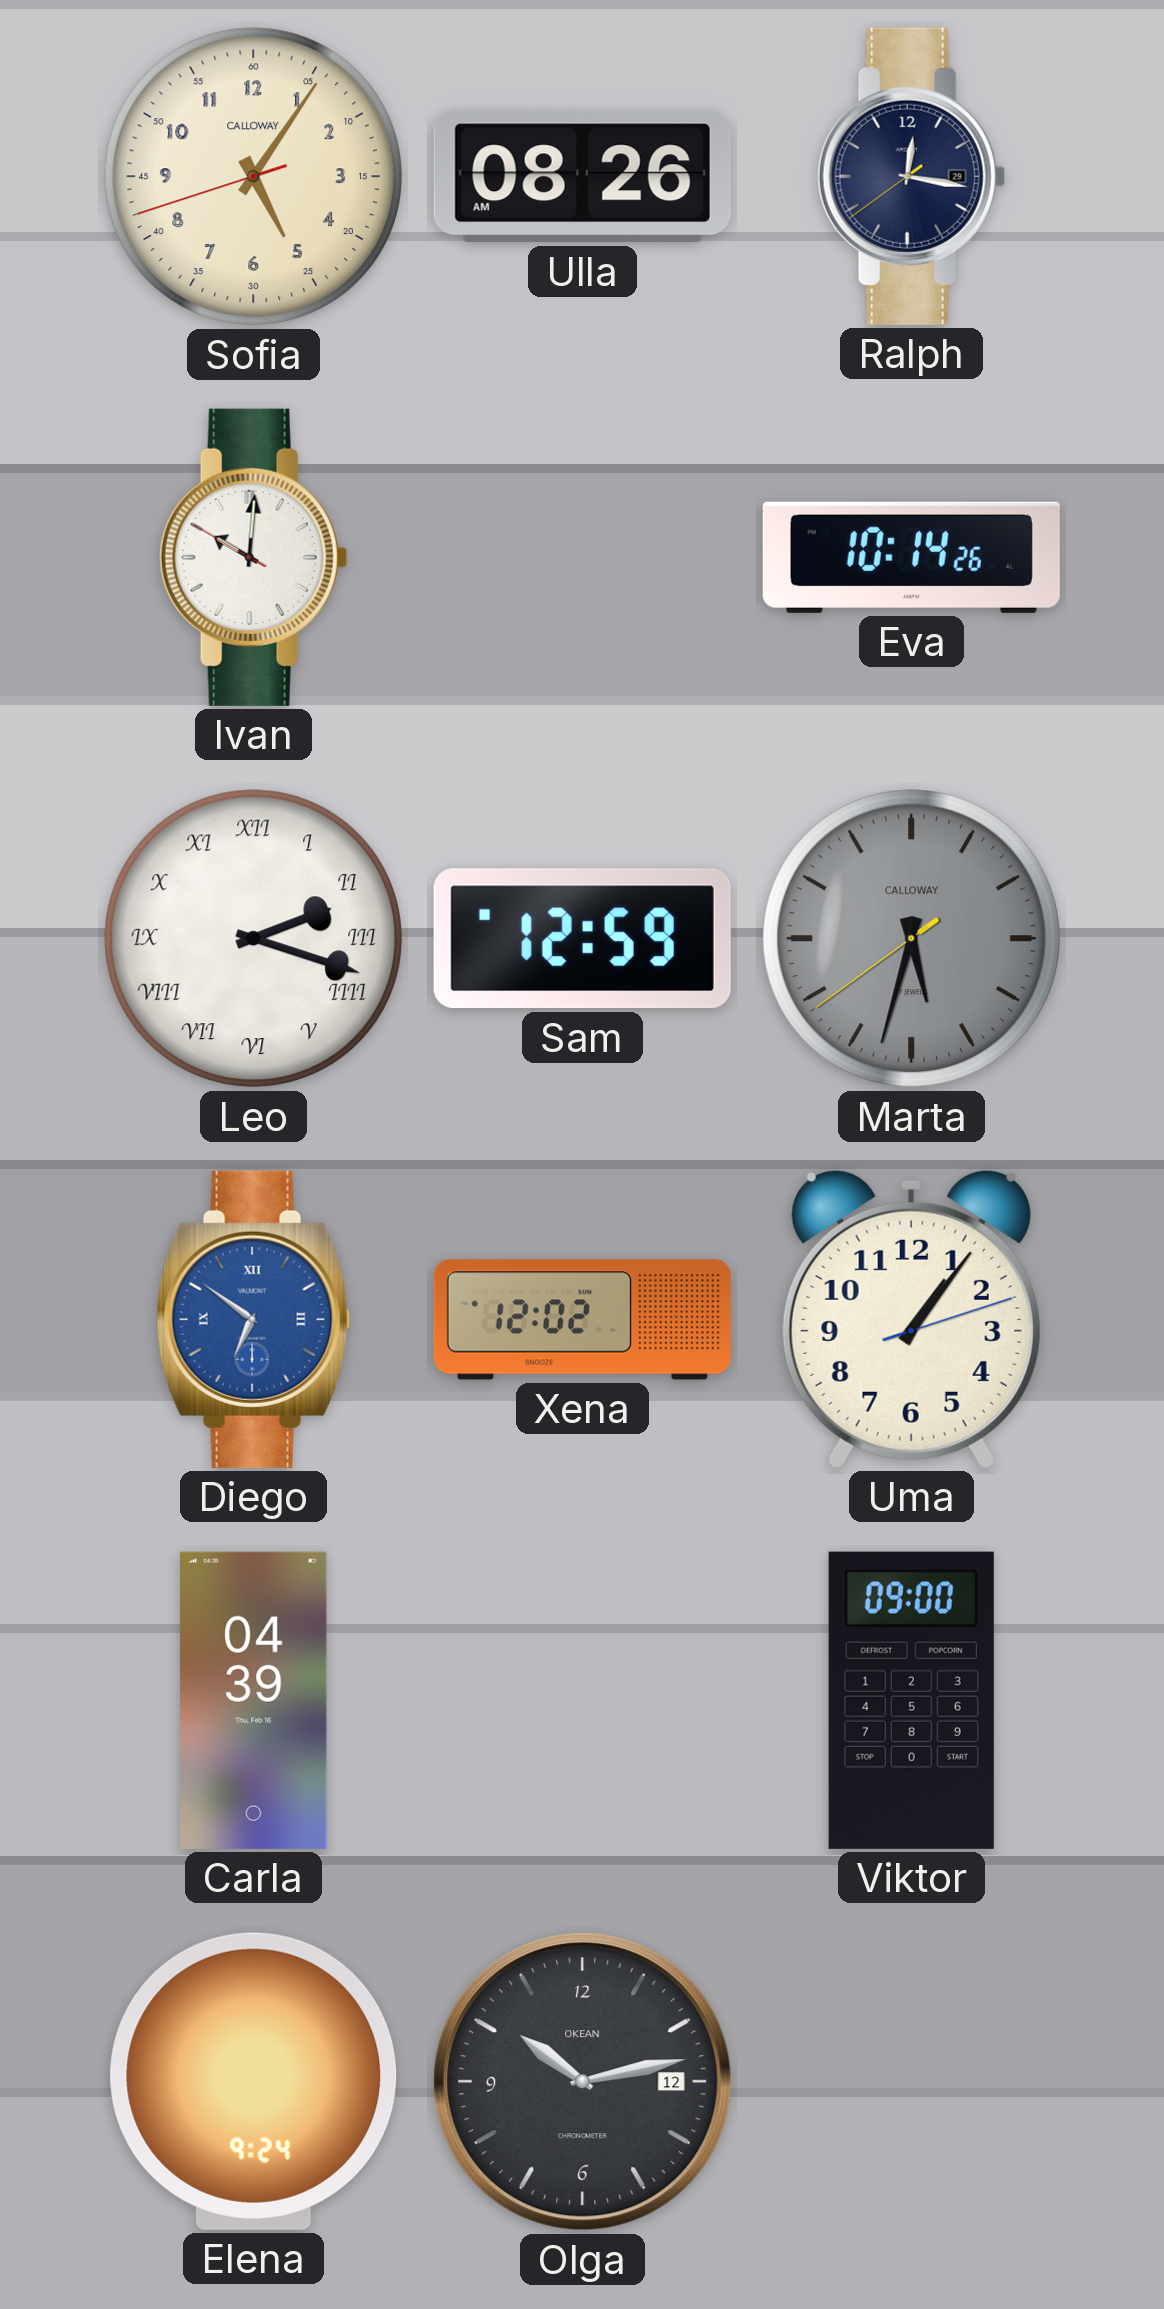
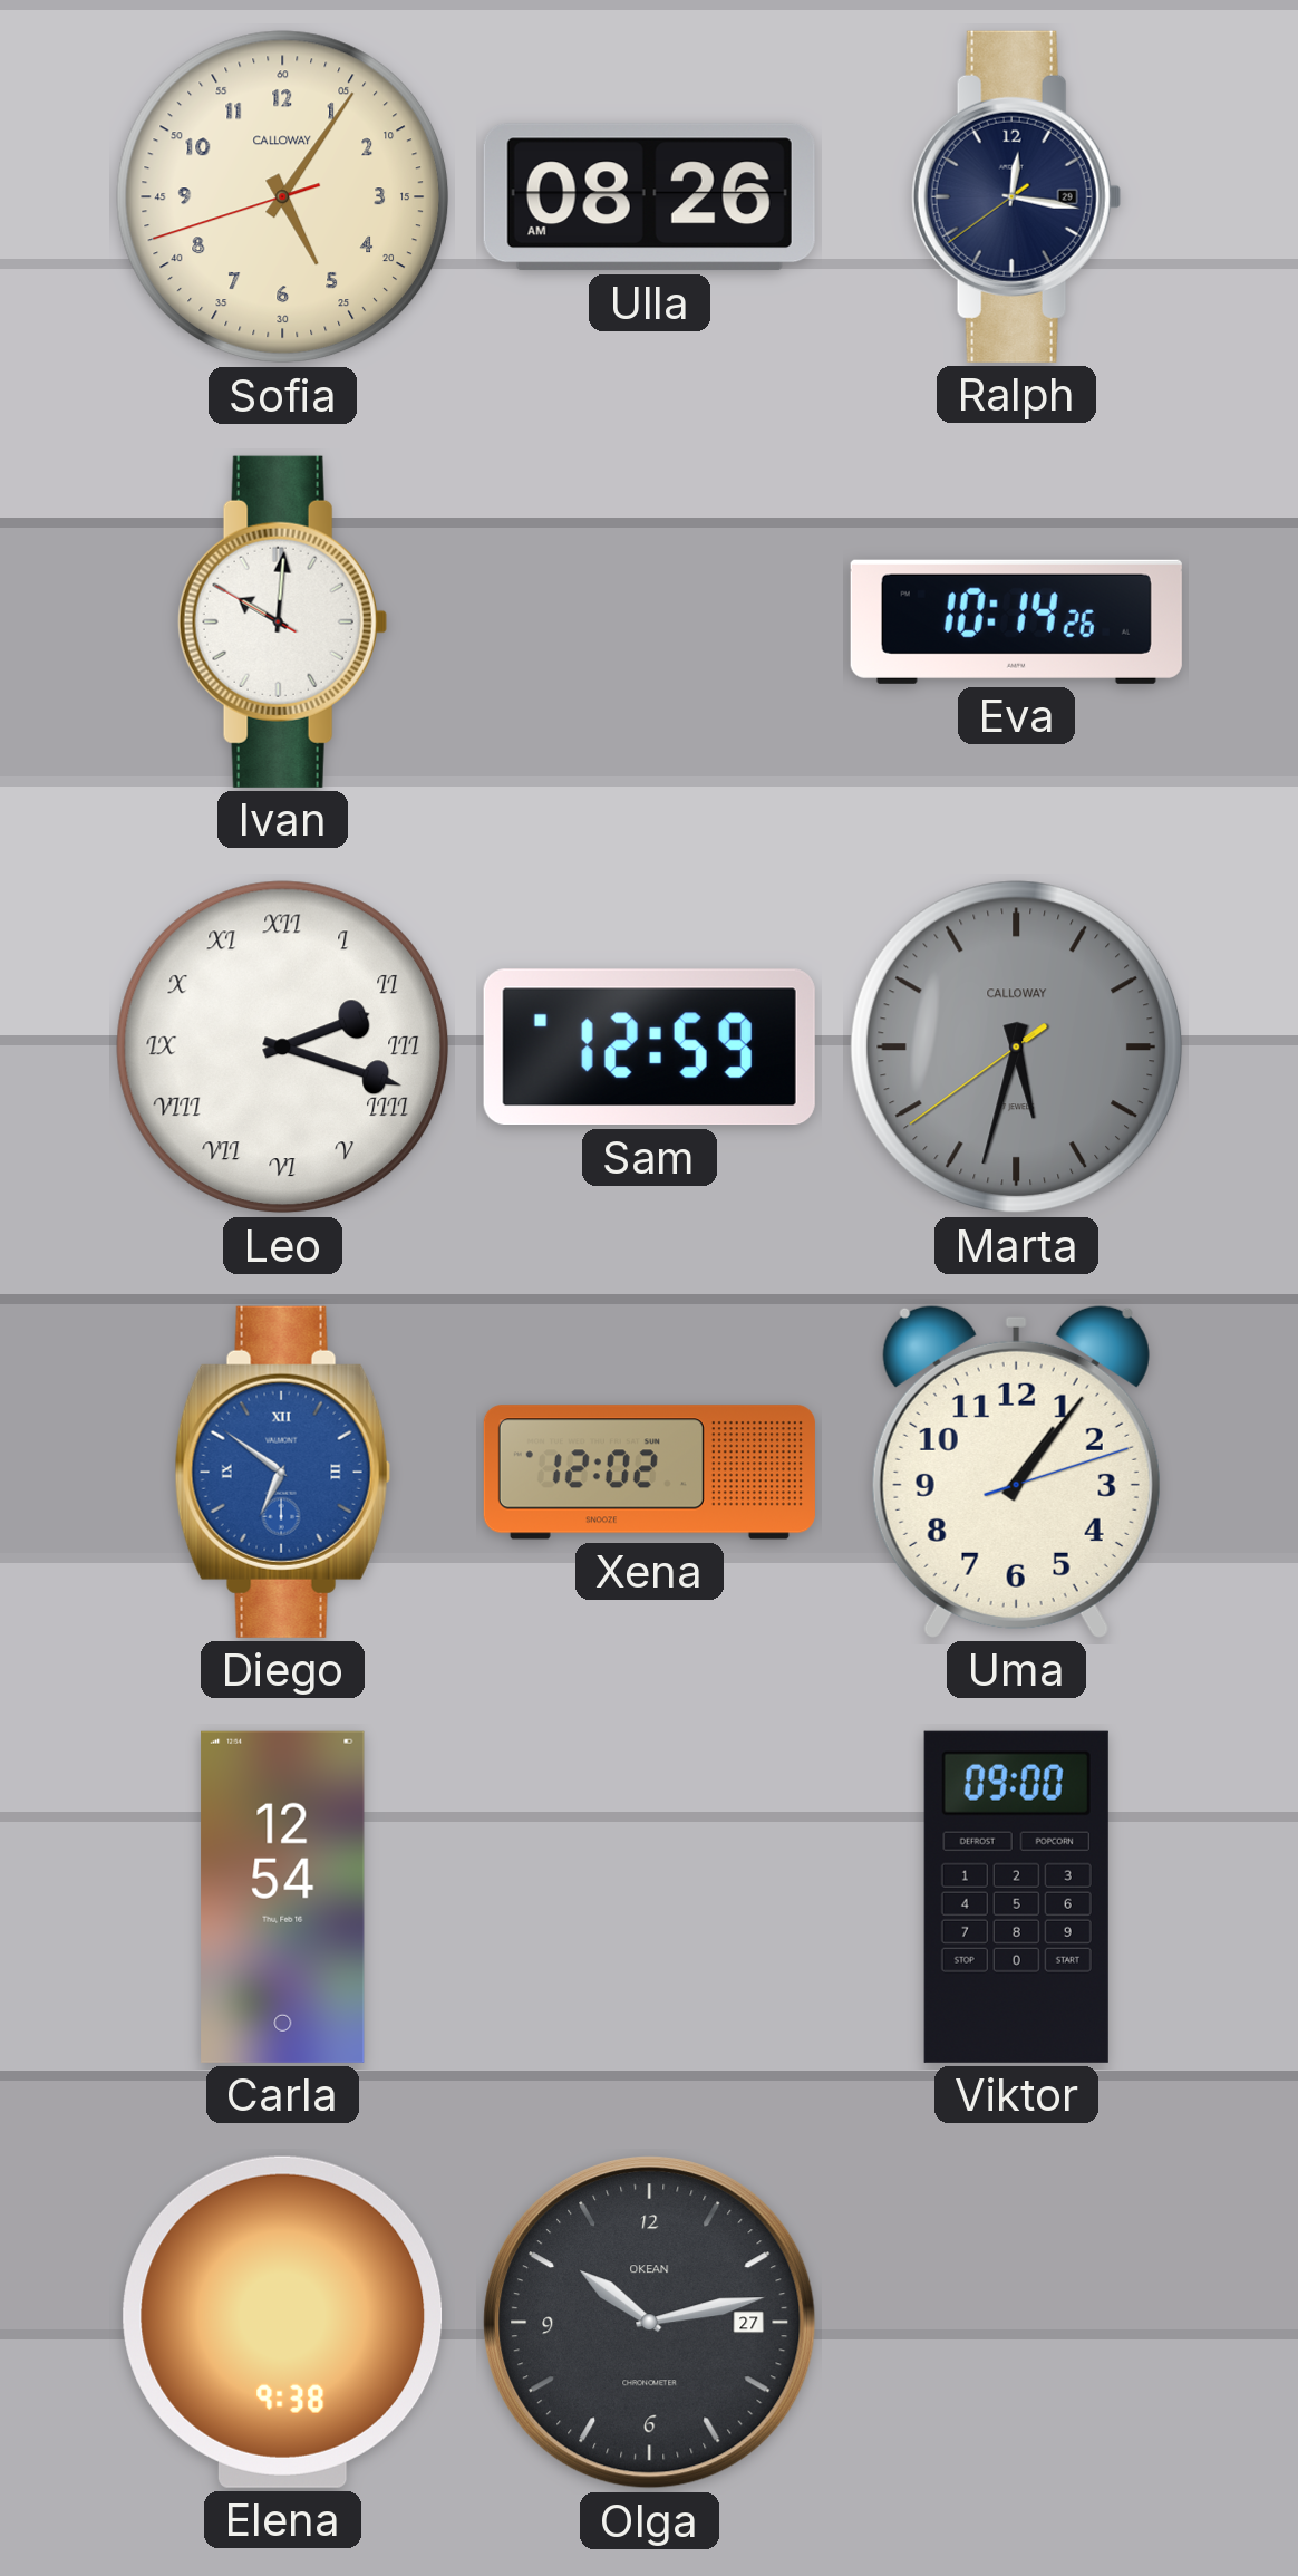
Carla: 04:39 -> 12:54 (283, 1897)
Elena: 9:24 -> 9:38 (283, 2322)
Olga date: 12 -> 27 (650, 2323)
